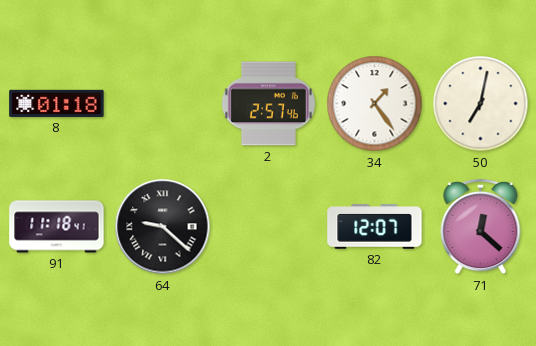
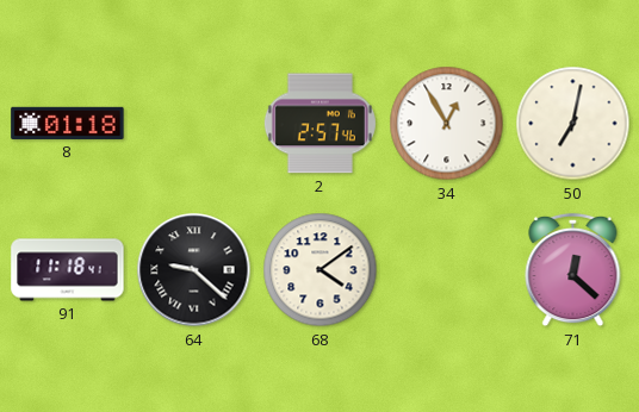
34: 1:24 -> 12:55 (447, 124)
68: none -> 4:09 (321, 270)
82: 12:07 -> none (375, 227)
